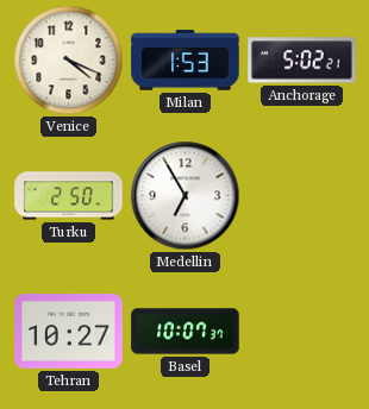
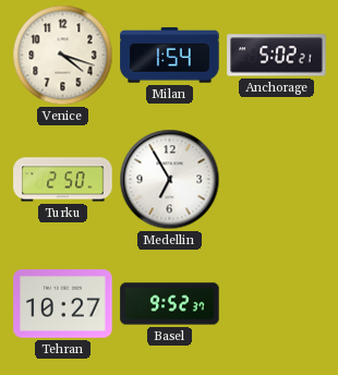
Venice: 4:19 -> 4:18 (63, 56)
Milan: 1:53 -> 1:54 (170, 56)
Basel: 10:07 -> 9:52 (170, 304)
